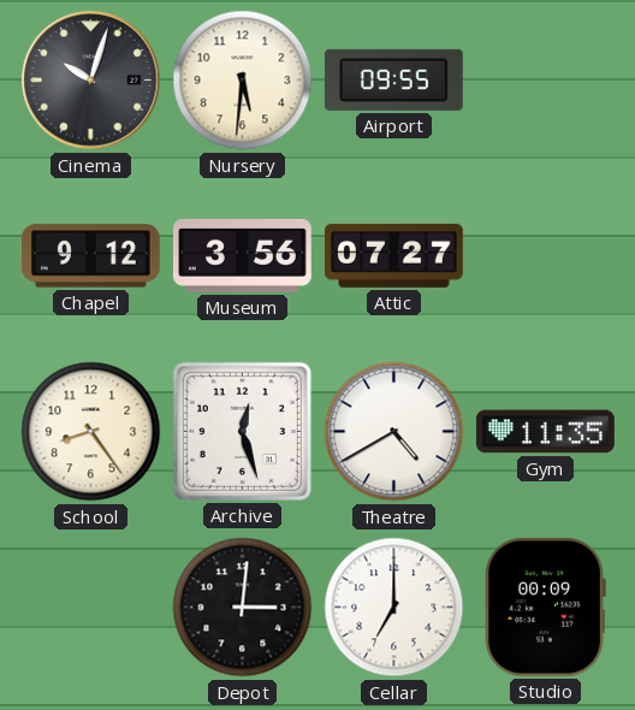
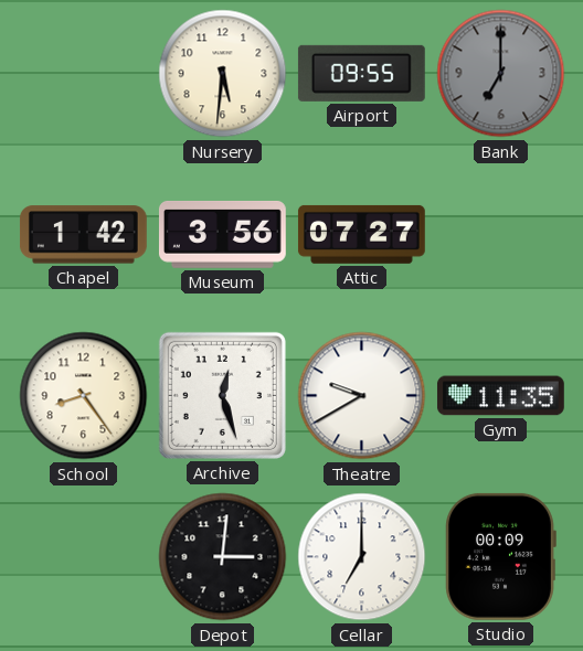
Cinema: 10:03 -> none (91, 81)
Bank: none -> 7:00 (501, 74)
Chapel: 9:12 -> 1:42 (83, 235)
Theatre: 4:40 -> 9:40 (362, 396)
